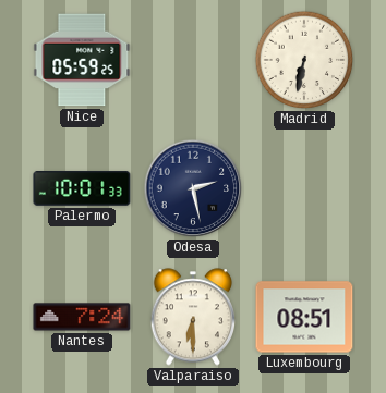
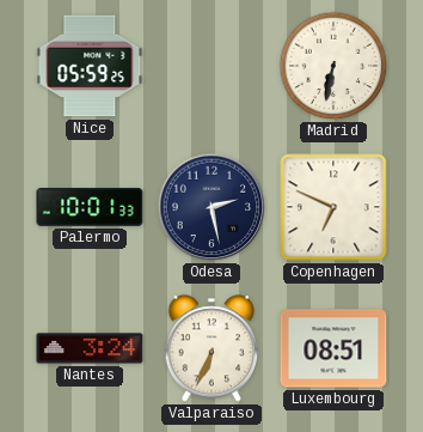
Copenhagen: none -> 6:49 (333, 207)
Nantes: 7:24 -> 3:24 (90, 348)
Valparaiso: 6:30 -> 6:34 (210, 348)
